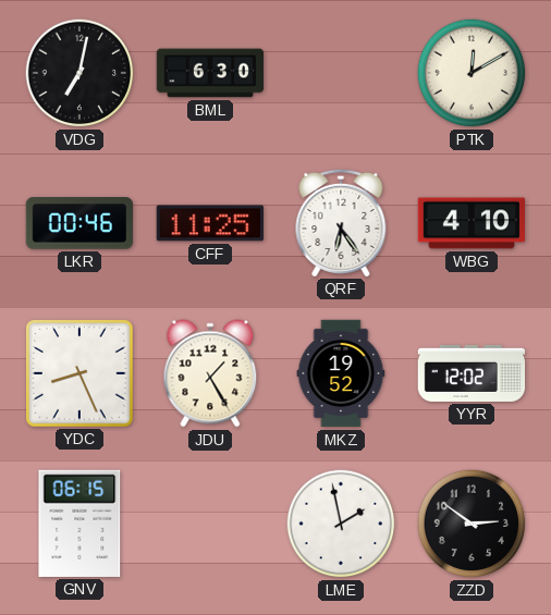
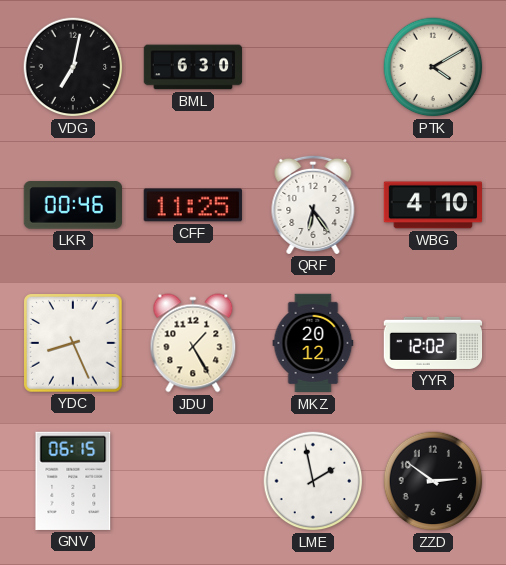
PTK: 12:10 -> 4:10 (433, 67)
MKZ: 19:52 -> 20:12 (313, 343)
